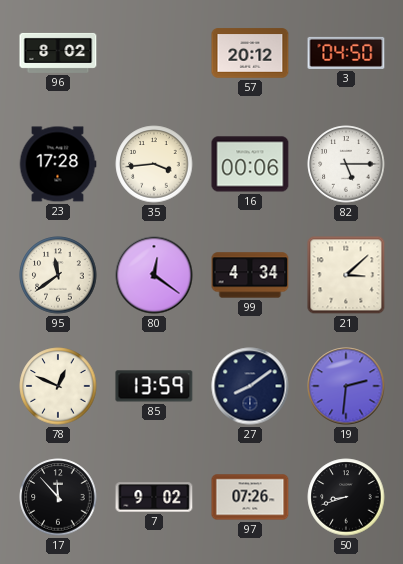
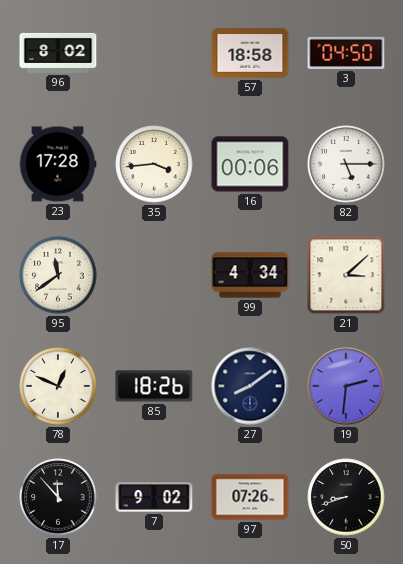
57: 20:12 -> 18:58 (250, 53)
80: 12:21 -> none (154, 275)
85: 13:59 -> 18:26 (154, 386)
